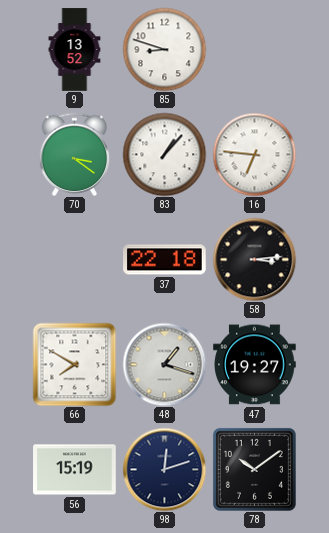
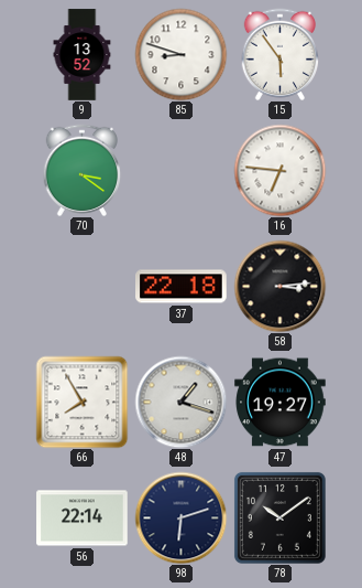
15: none -> 5:54 (281, 54)
83: 1:07 -> none (164, 154)
66: 7:50 -> 7:55 (81, 402)
56: 15:19 -> 22:14 (83, 518)
98: 12:12 -> 6:12 (180, 517)
